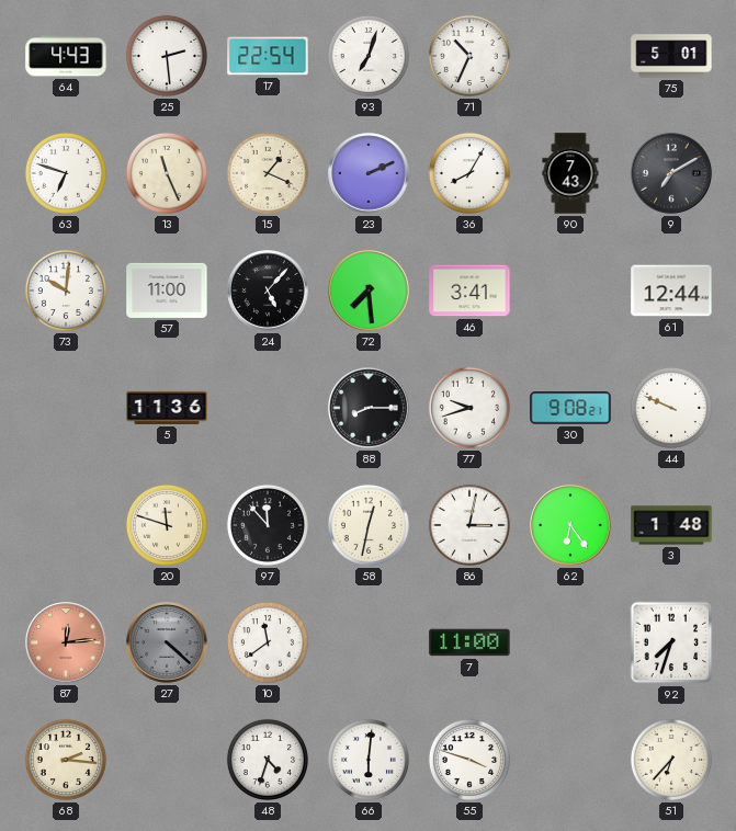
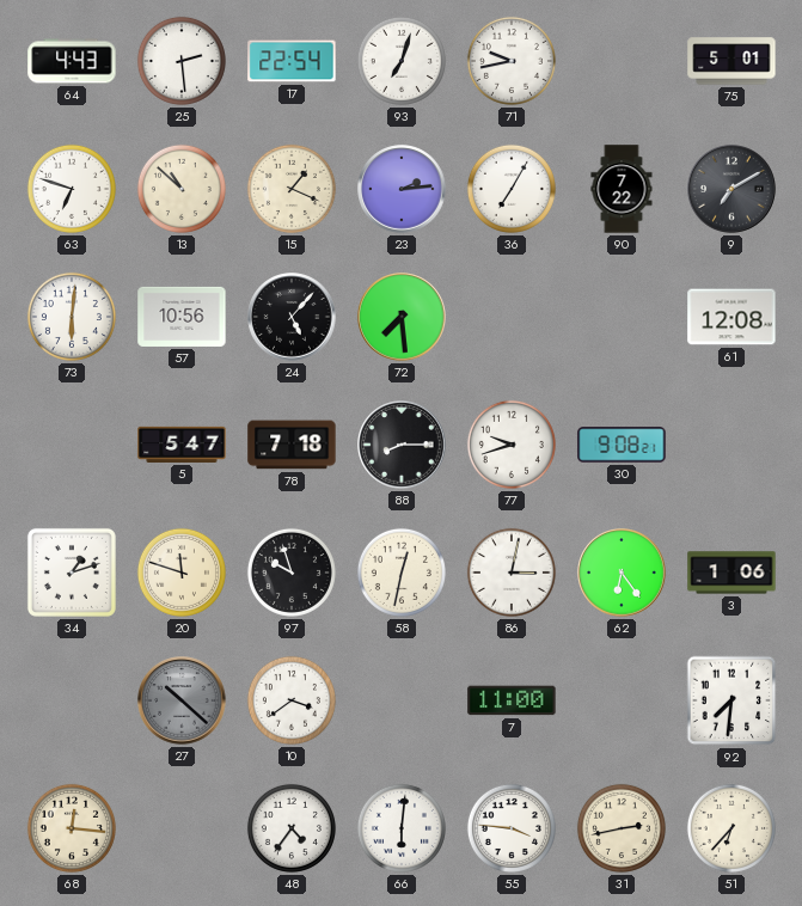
71: 10:34 -> 9:43 (512, 61)
13: 11:26 -> 10:52 (182, 189)
23: 2:11 -> 2:14 (402, 189)
36: 8:05 -> 7:05 (512, 189)
90: 7:43 -> 7:22 (622, 189)
73: 10:01 -> 6:01 (72, 317)
57: 11:00 -> 10:56 (182, 317)
46: 3:41 -> none (469, 291)
61: 12:44 -> 12:08 (731, 317)
5: 11:36 -> 5:47 (182, 445)
78: none -> 7:18 (292, 445)
44: 9:49 -> none (671, 408)
34: none -> 1:12 (72, 573)
97: 11:53 -> 9:57 (292, 573)
3: 1:48 -> 1:06 (731, 573)
87: 12:14 -> none (66, 642)
27: 4:22 -> 10:22 (182, 700)
10: 11:39 -> 3:39 (292, 700)
92: 7:33 -> 7:31 (731, 700)
68: 2:16 -> 12:16 (72, 828)
48: 4:33 -> 4:36 (292, 828)
55: 3:48 -> 3:46 (512, 828)
31: none -> 2:43 (622, 828)
